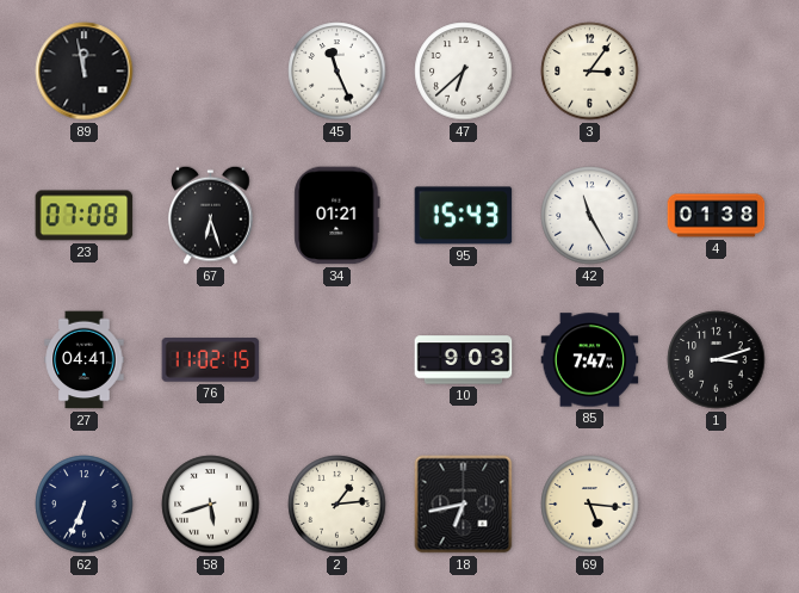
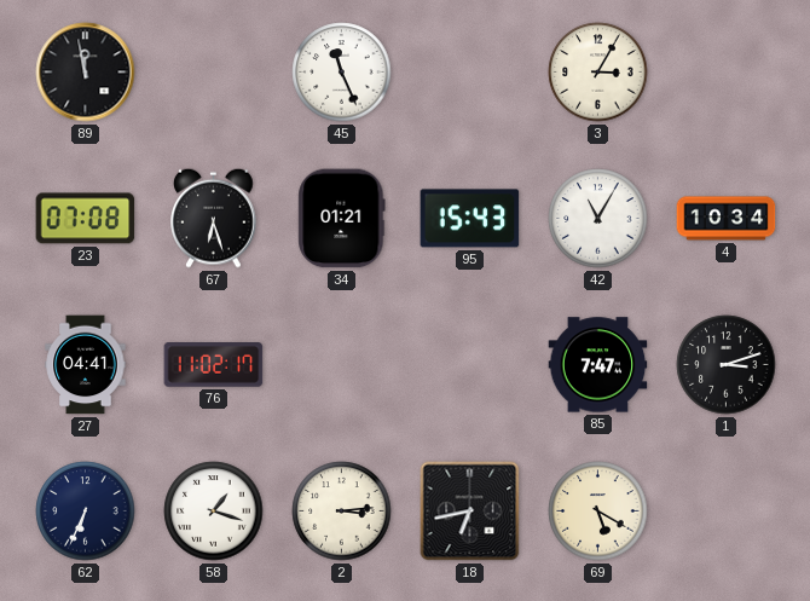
47: 6:38 -> none (464, 72)
3: 3:06 -> 3:05 (598, 73)
42: 11:25 -> 11:05 (598, 219)
4: 01:38 -> 10:34 (727, 219)
76: 11:02:15 -> 11:02:17 (214, 365)
10: 9:03 -> none (464, 360)
58: 5:42 -> 1:18 (214, 512)
2: 1:14 -> 3:14 (342, 512)
69: 5:16 -> 5:20 (598, 512)
